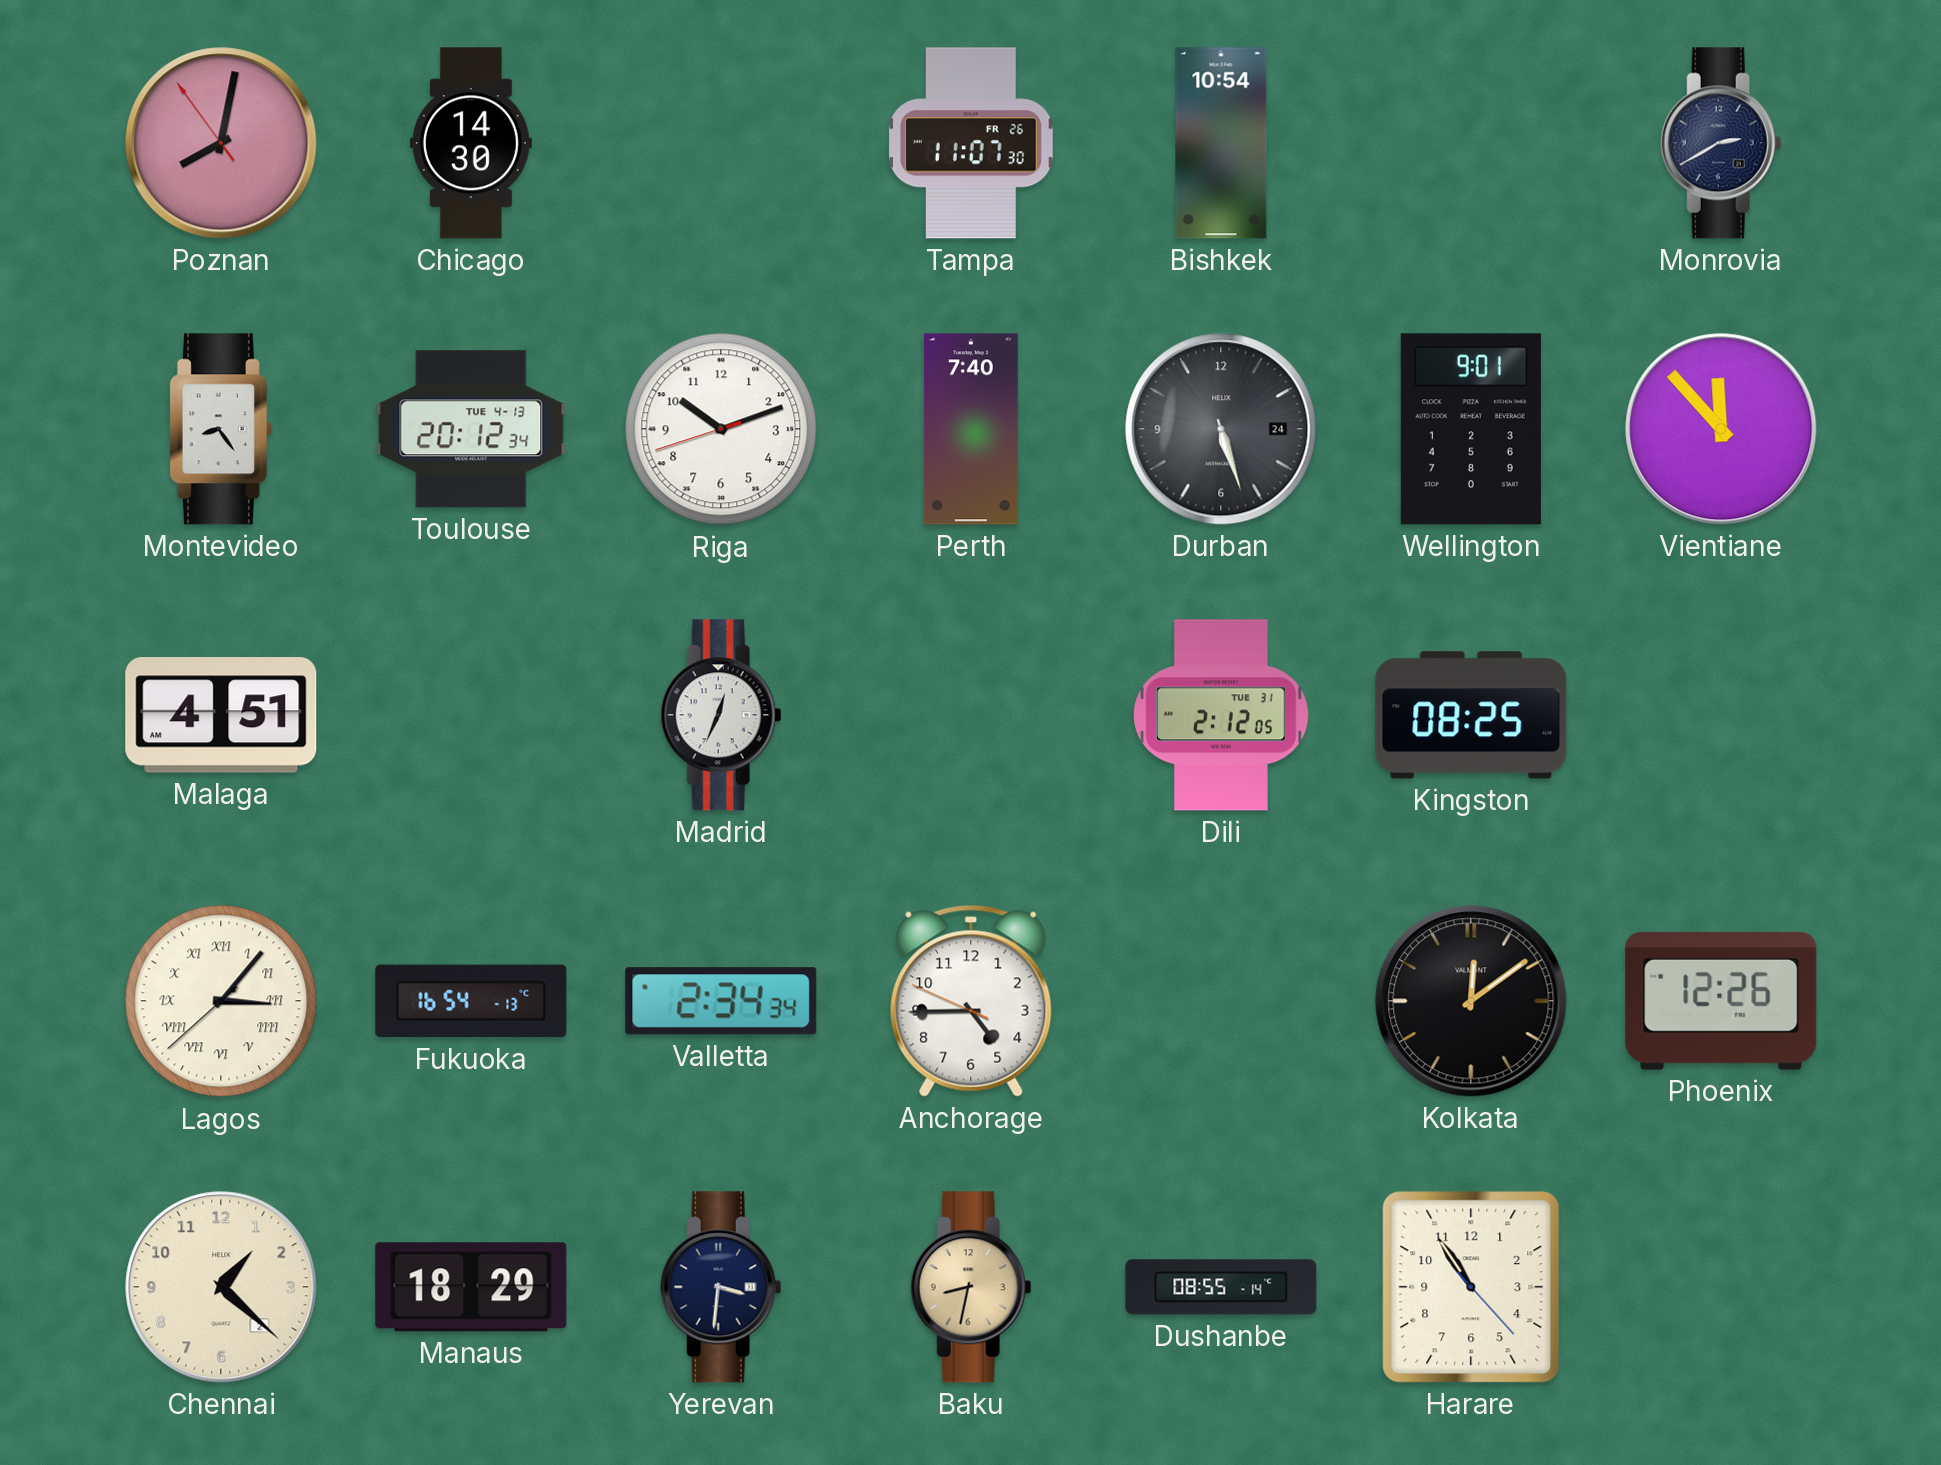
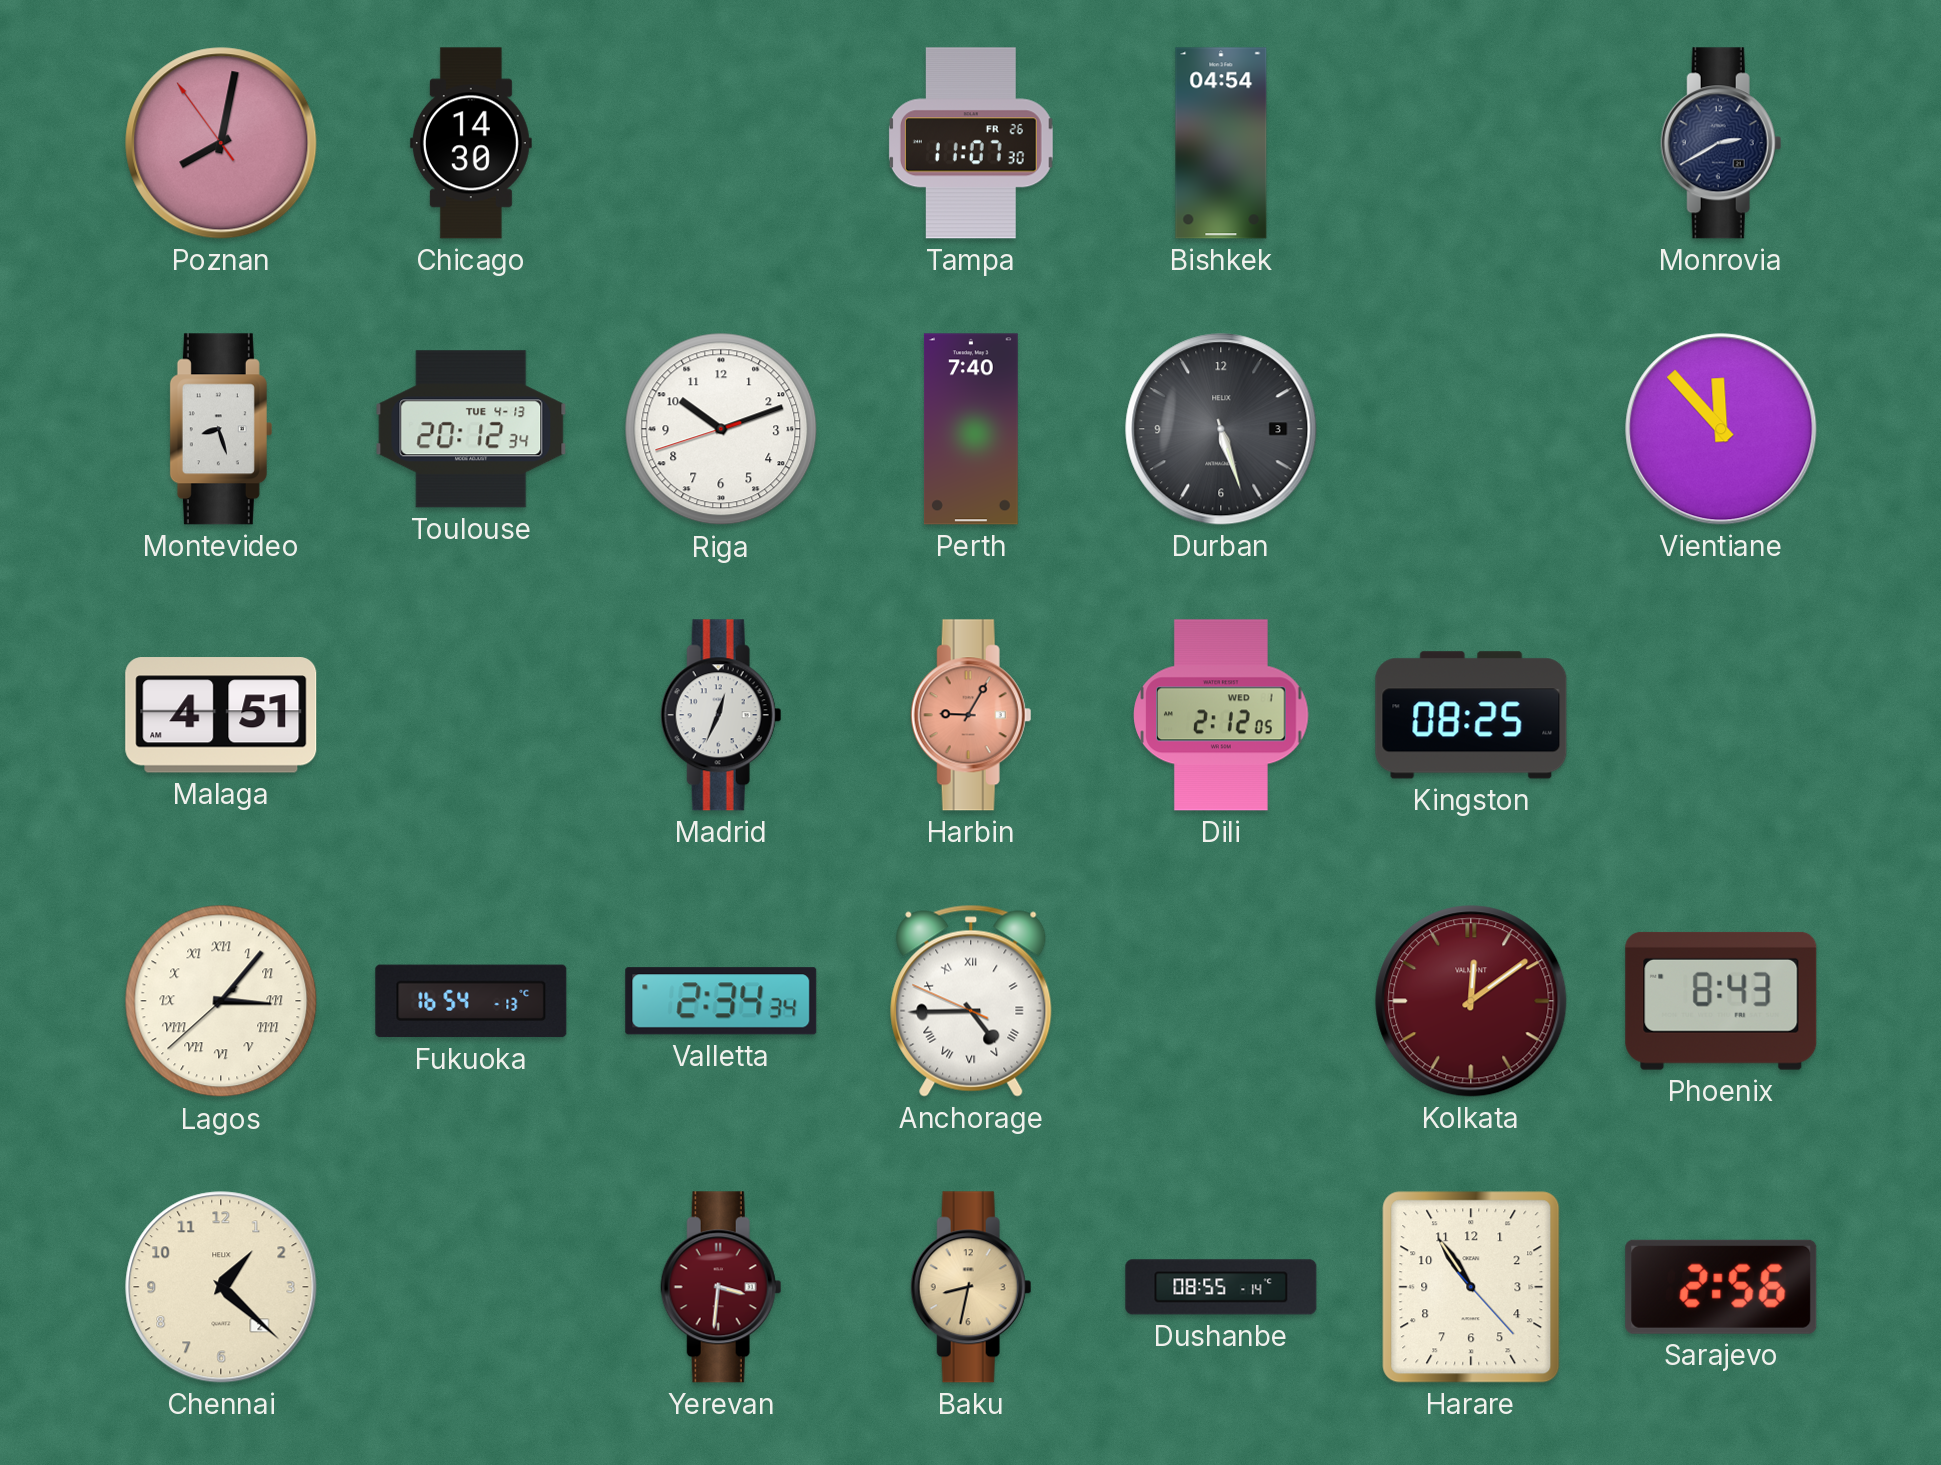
Bishkek: 10:54 -> 04:54 (1221, 143)
Montevideo: 8:24 -> 8:27 (221, 429)
Durban date: 24 -> 3 (1221, 429)
Wellington: 9:01 -> none (1471, 429)
Harbin: none -> 9:05 (971, 715)
Dili date: TUE 31 -> WED 1 (1221, 715)
Anchorage numerals: Arabic -> Roman (971, 1001)
Kolkata dial: black -> burgundy (1471, 1001)
Phoenix: 12:26 -> 8:43 (1721, 1001)
Manaus: 18:29 -> none (471, 1287)
Yerevan dial: navy -> burgundy (721, 1287)
Sarajevo: none -> 2:56 (1721, 1287)
